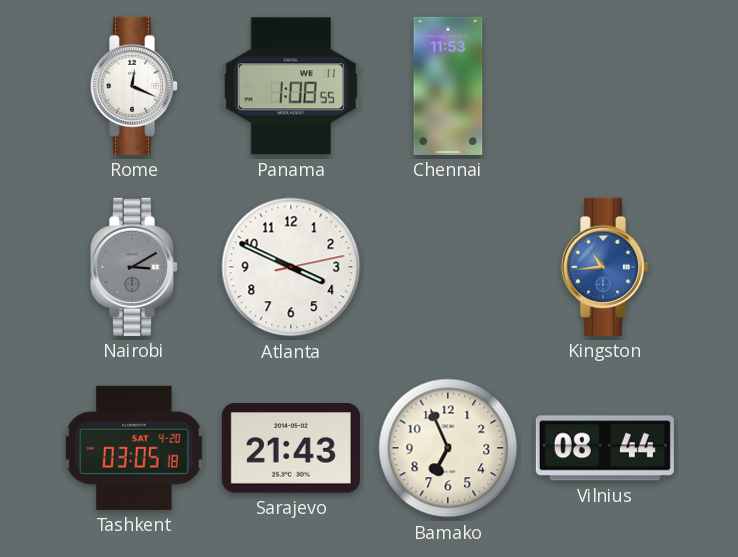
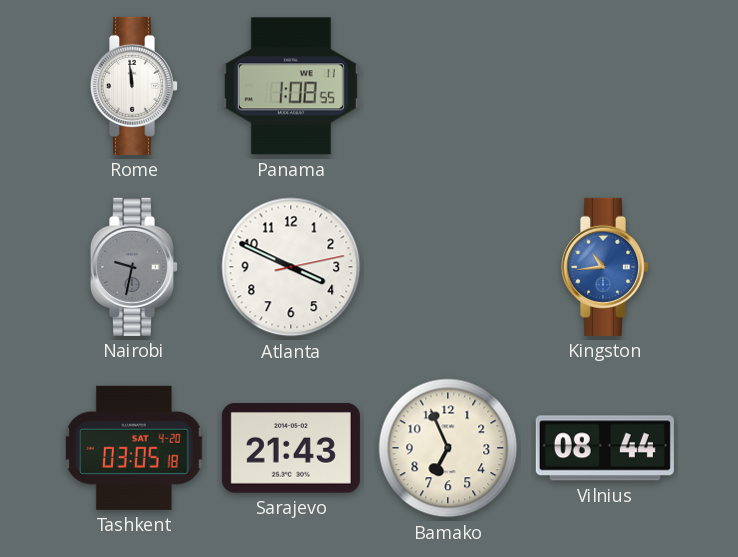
Rome: 12:19 -> 11:59 (133, 86)
Chennai: 11:53 -> none (448, 86)
Nairobi: 3:10 -> 9:32 (133, 267)
